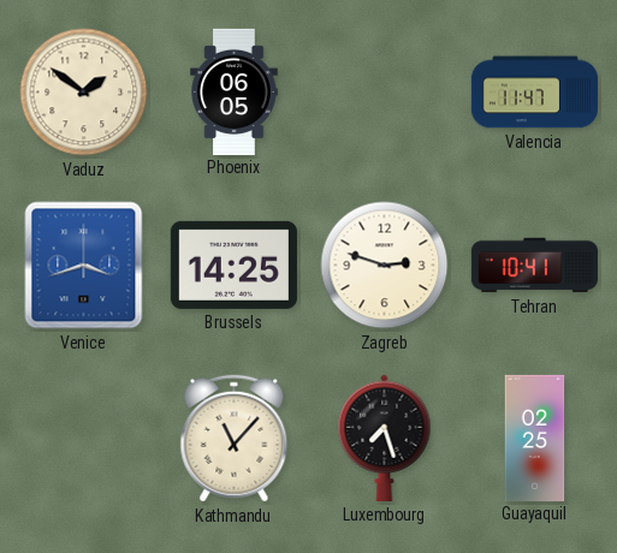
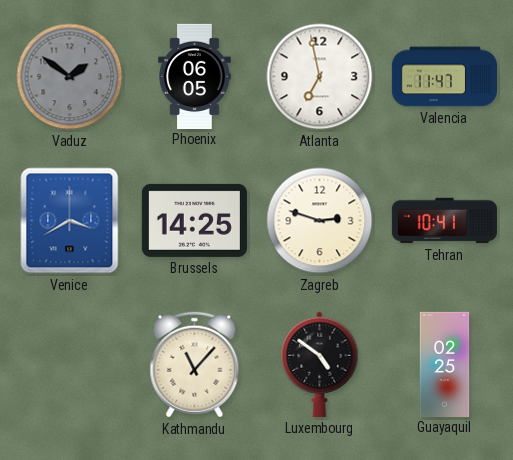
Vaduz dial: cream -> grey (70, 77)
Atlanta: none -> 6:58 (320, 77)
Venice: 3:42 -> 3:40 (70, 221)
Luxembourg: 7:27 -> 4:51 (320, 364)
